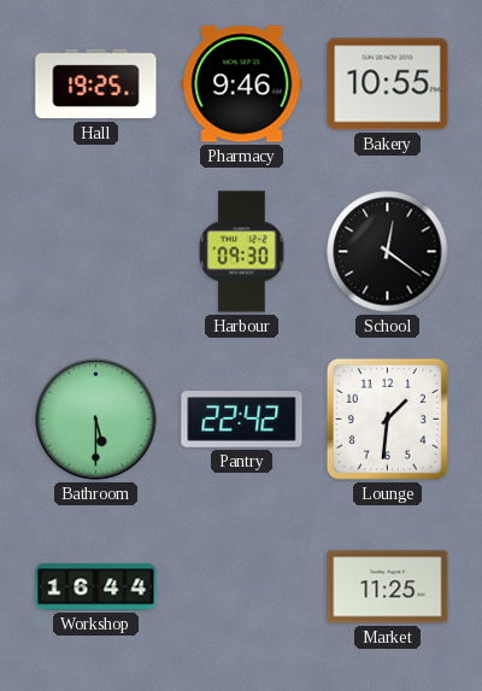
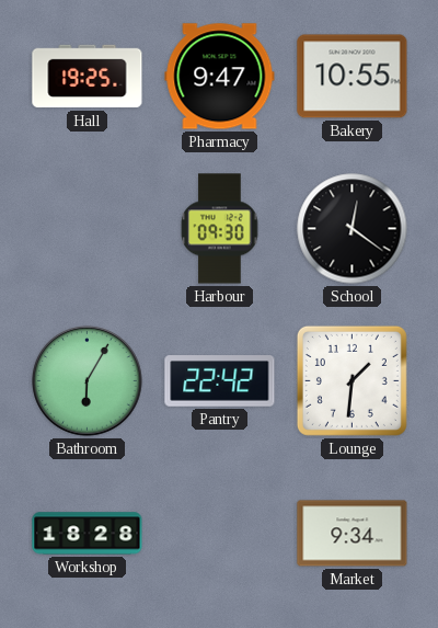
Pharmacy: 9:46 -> 9:47 (220, 77)
Bathroom: 5:30 -> 6:05 (88, 381)
Workshop: 16:44 -> 18:28 (88, 534)
Market: 11:25 -> 9:34 (353, 534)
